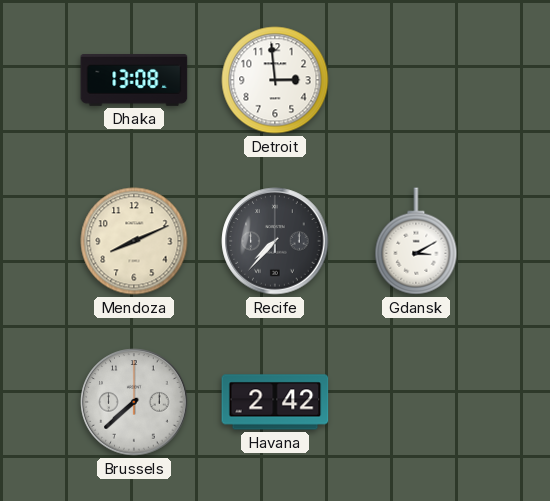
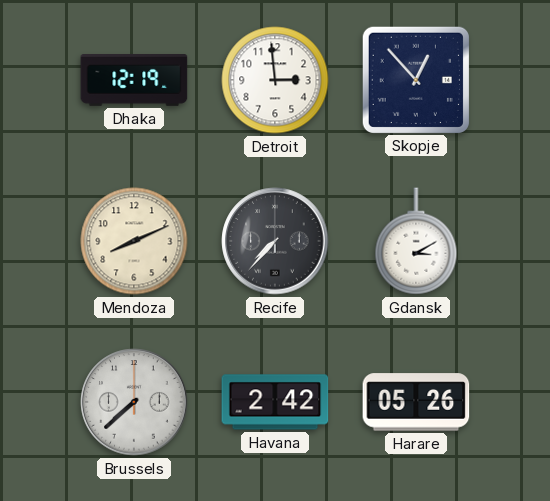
Dhaka: 13:08 -> 12:19 (134, 81)
Skopje: none -> 12:53 (415, 79)
Harare: none -> 05:26 (416, 402)
